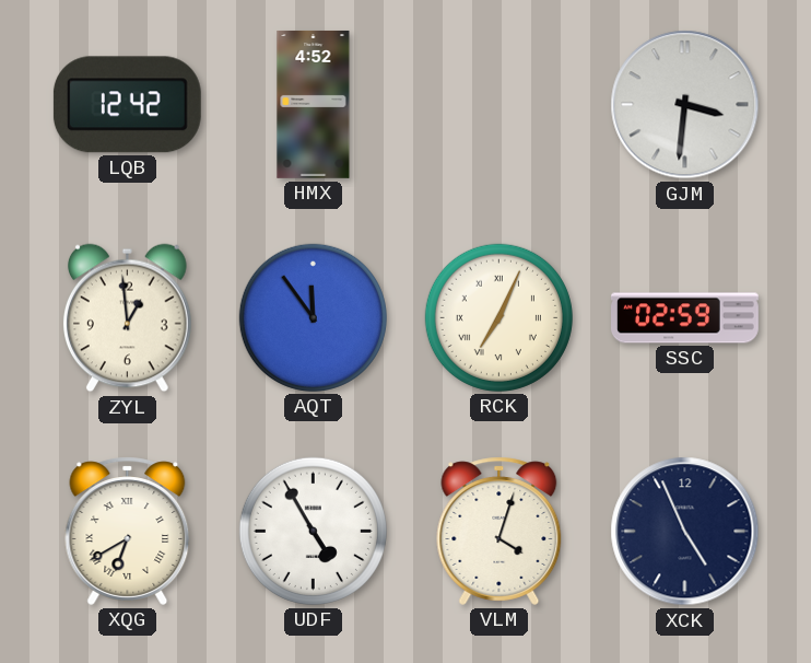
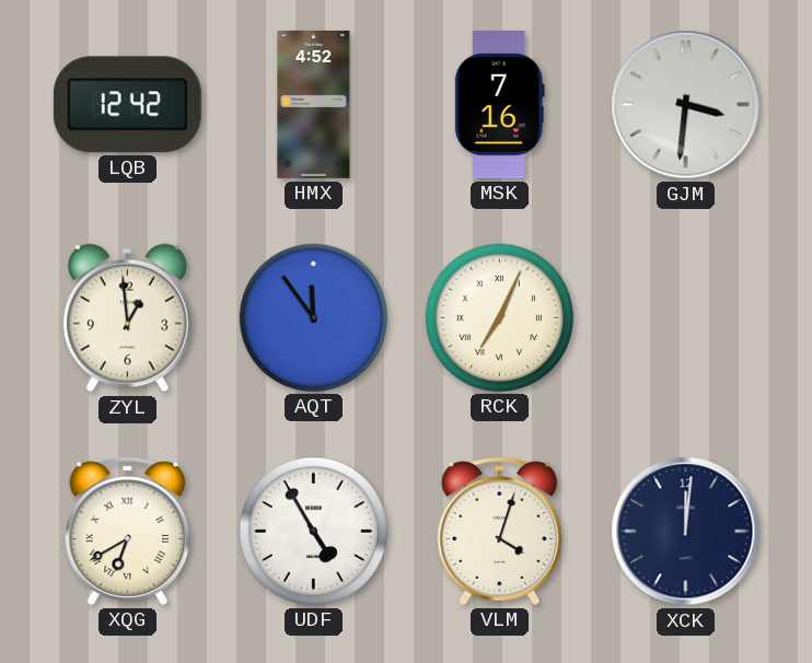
MSK: none -> 7:16 (499, 104)
SSC: 02:59 -> none (685, 318)
XCK: 4:56 -> 12:01 (686, 532)
